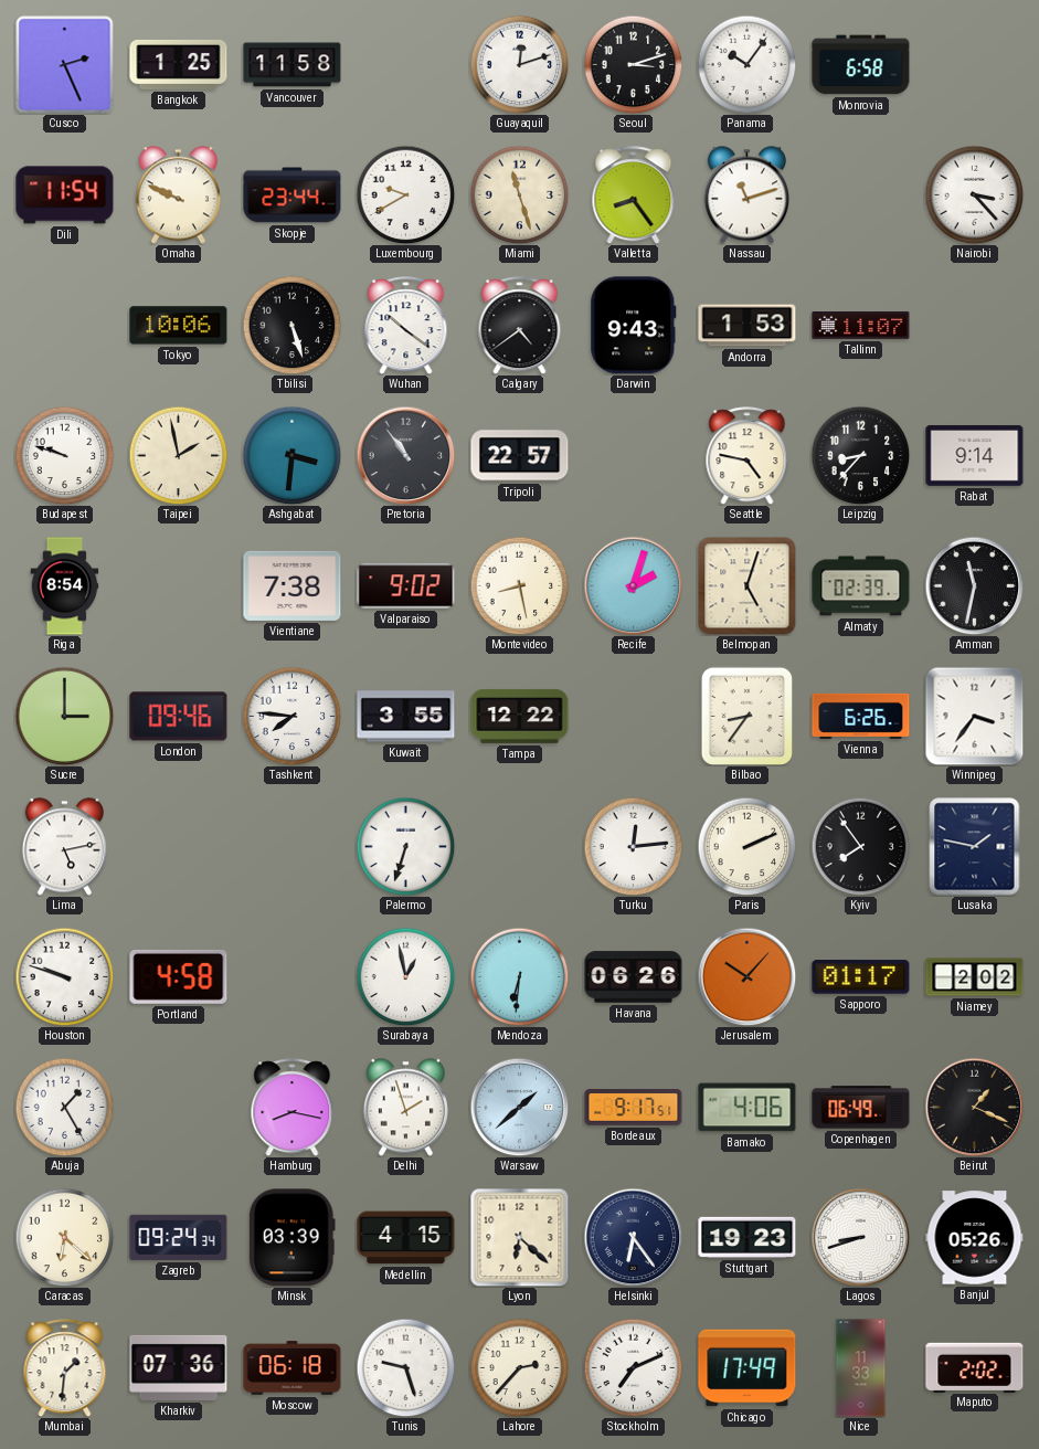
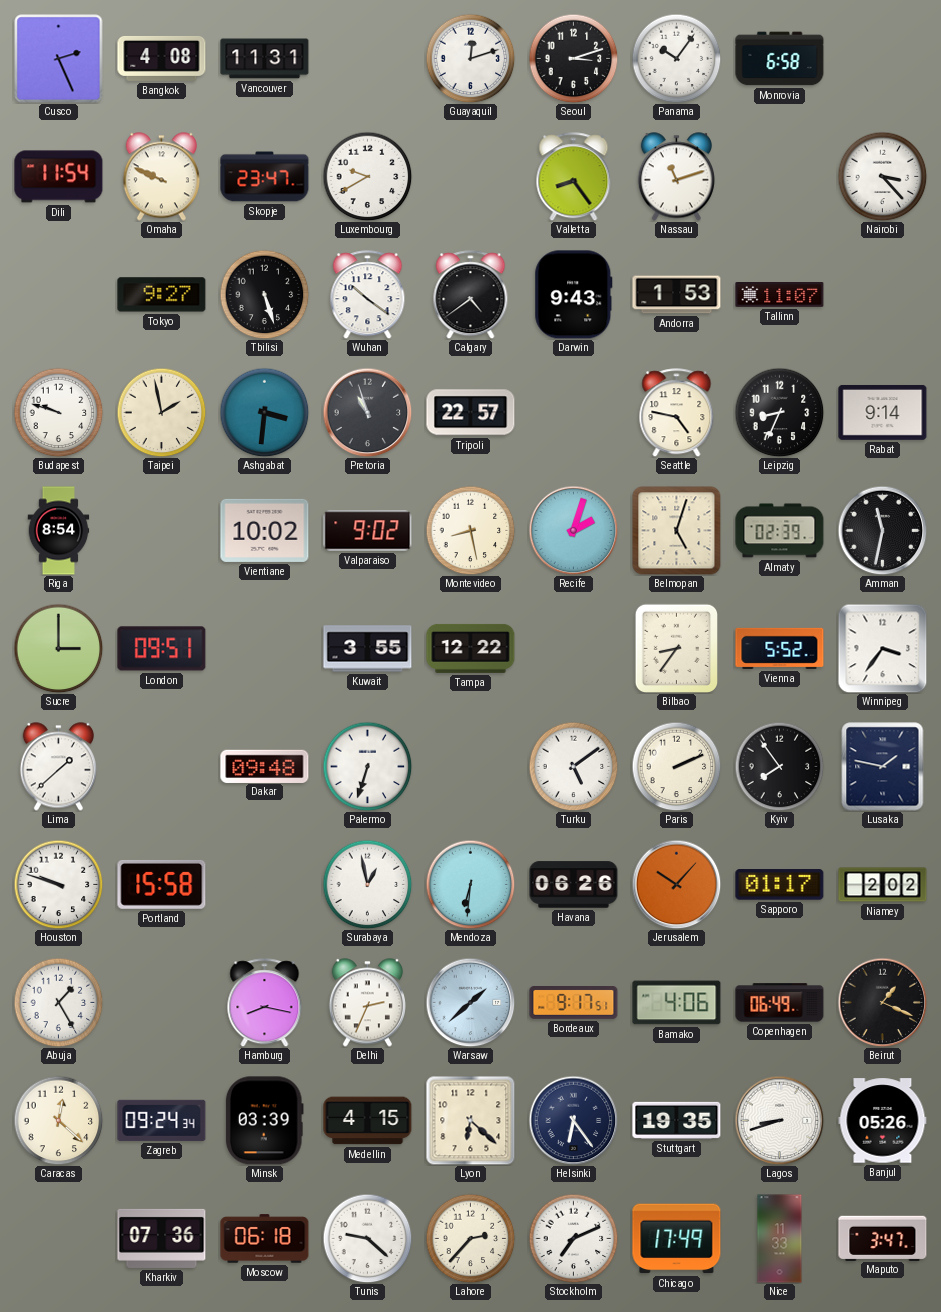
Bangkok: 1:25 -> 4:08 (162, 58)
Vancouver: 11:58 -> 11:31 (265, 59)
Skopje: 23:44 -> 23:47 (265, 177)
Miami: 11:27 -> none (519, 194)
Tokyo: 10:06 -> 9:27 (162, 295)
Pretoria: 10:54 -> 10:57 (367, 412)
Leipzig: 8:37 -> 8:34 (779, 412)
Vientiane: 7:38 -> 10:02 (265, 530)
London: 09:46 -> 09:51 (162, 649)
Tashkent: 7:46 -> none (291, 716)
Vienna: 6:26 -> 5:52 (780, 648)
Lima: 5:13 -> 1:38 (58, 767)
Dakar: none -> 09:48 (265, 766)
Turku: 12:14 -> 5:09 (573, 766)
Portland: 4:58 -> 15:58 (162, 884)
Delhi: 1:57 -> 2:34 (367, 1003)
Caracas: 6:22 -> 12:22 (58, 1120)
Stuttgart: 19:23 -> 19:35 (677, 1120)
Mumbai: 1:31 -> none (65, 1368)
Tunis: 9:27 -> 9:22 (367, 1238)
Maputo: 2:02 -> 3:47 (883, 1238)
